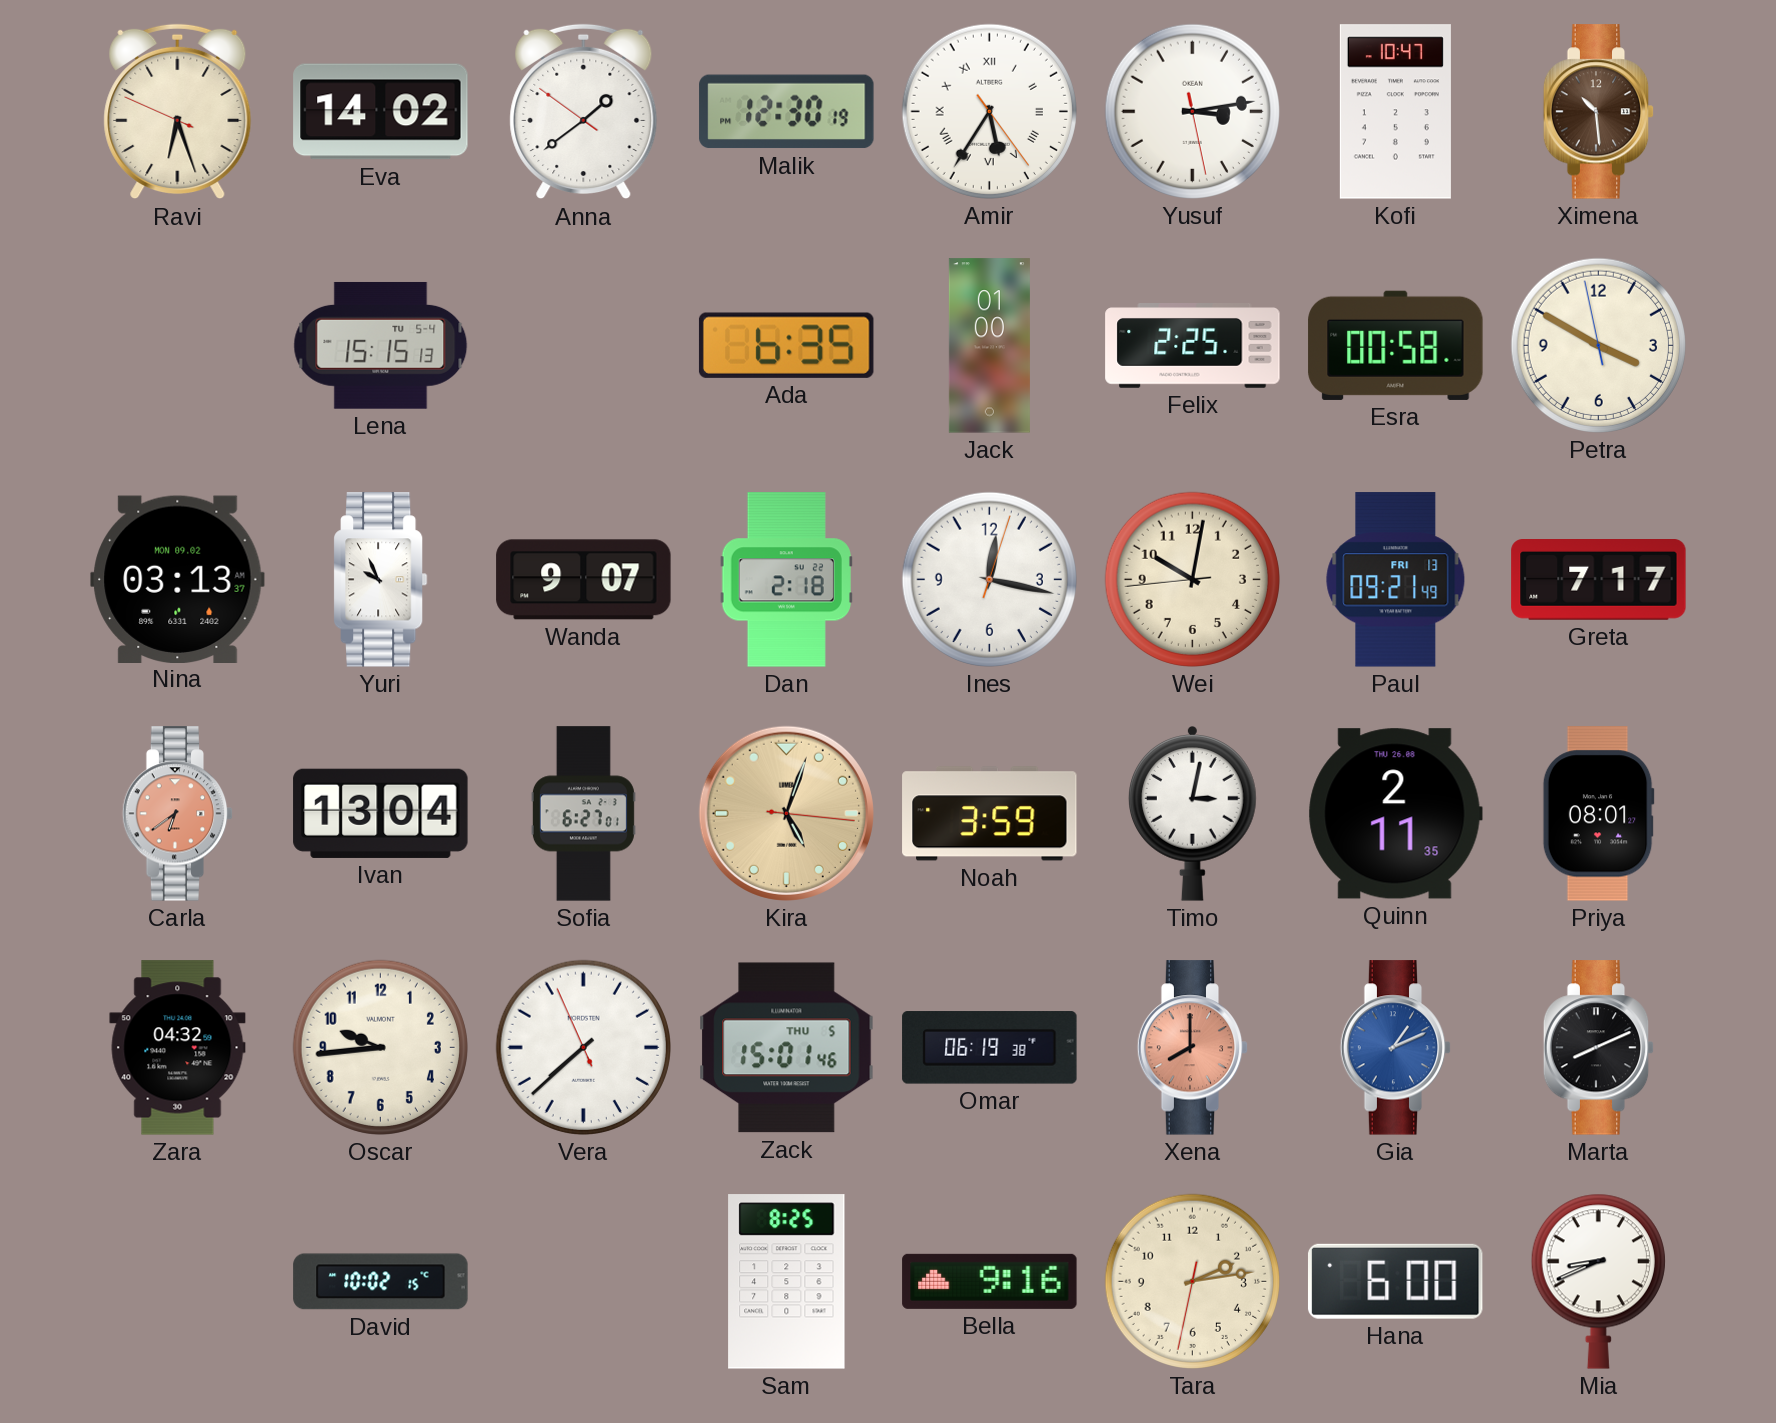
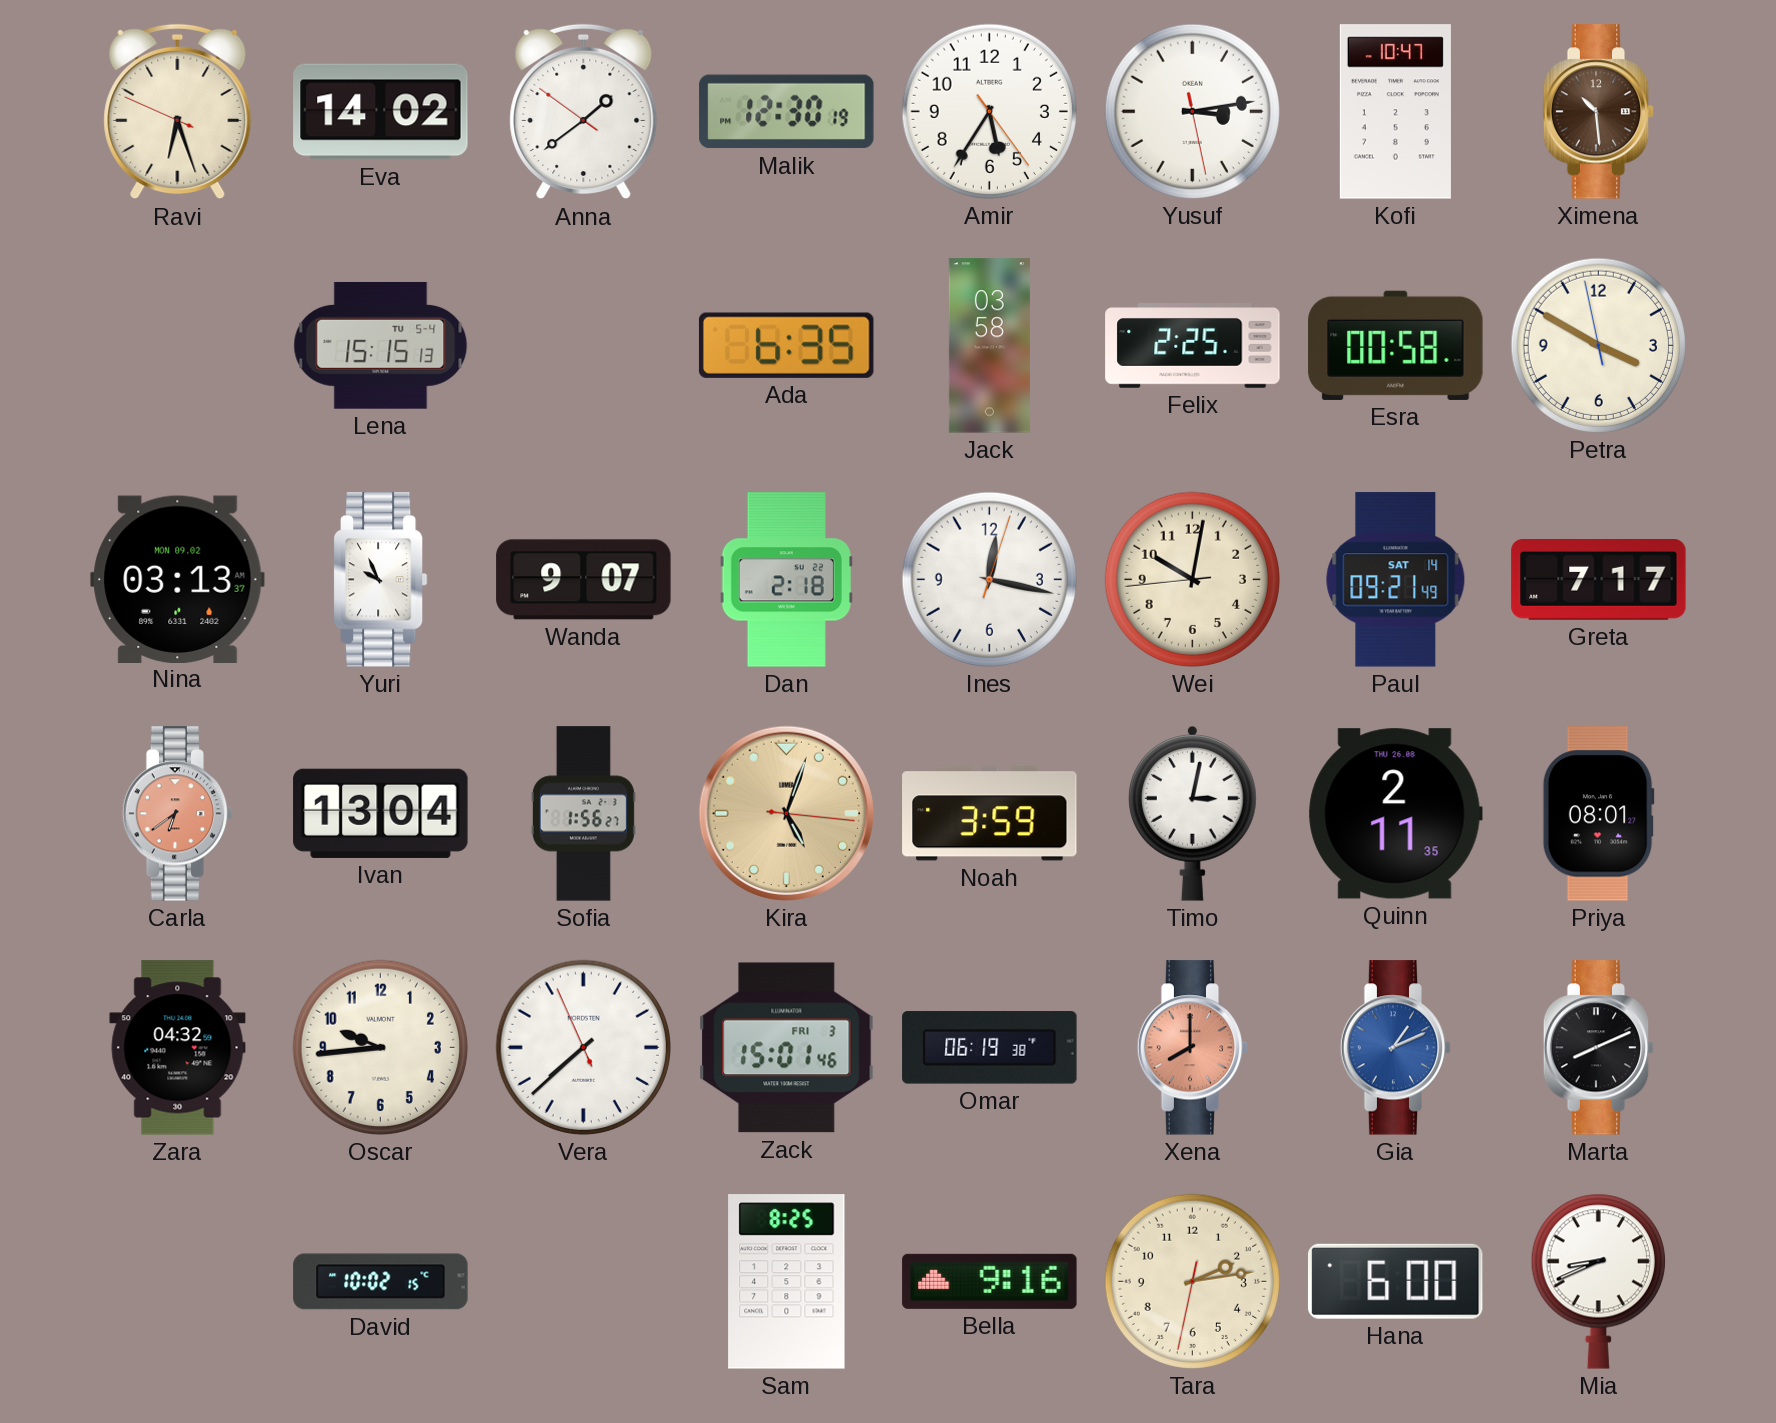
Amir numerals: Roman -> Arabic (989, 111)
Jack: 01:00 -> 03:58 (989, 346)
Paul date: FRI 13 -> SAT 14 (1396, 580)
Sofia: 6:27 -> 1:56 (583, 814)
Zack date: THU 5 -> FRI 3 (787, 1048)
